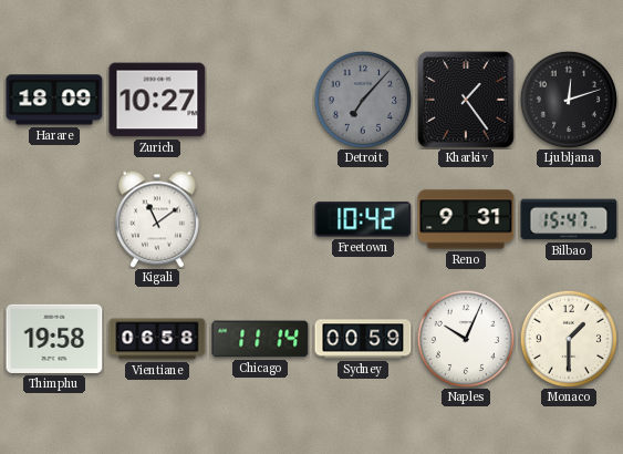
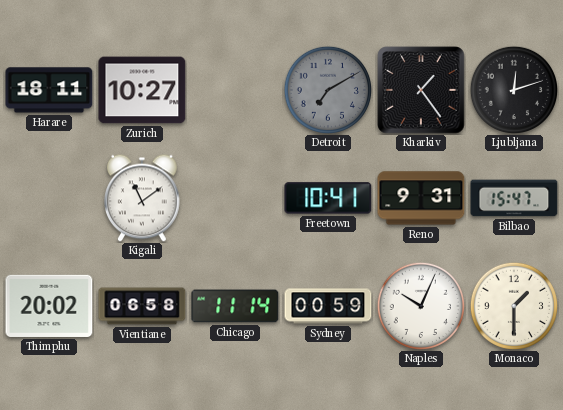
Harare: 18:09 -> 18:11 (49, 90)
Detroit: 7:07 -> 7:10 (327, 89)
Freetown: 10:42 -> 10:41 (328, 198)
Thimphu: 19:58 -> 20:02 (49, 306)
